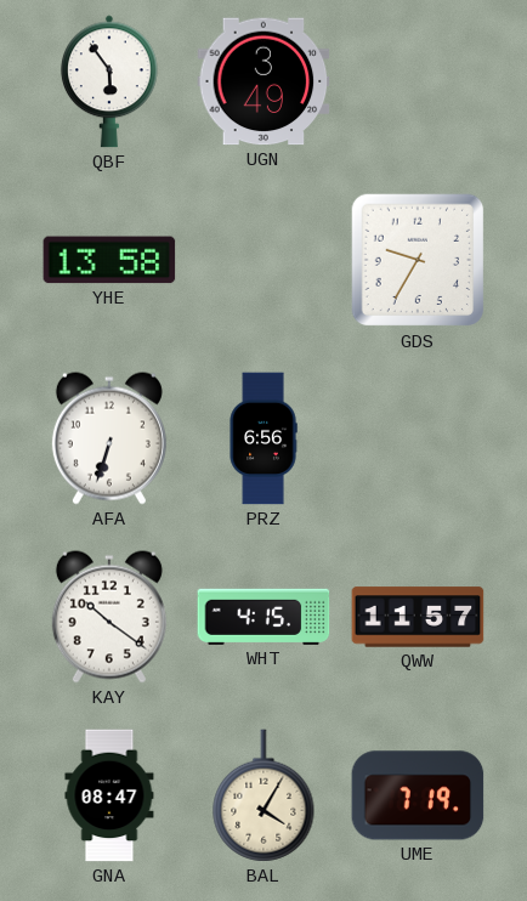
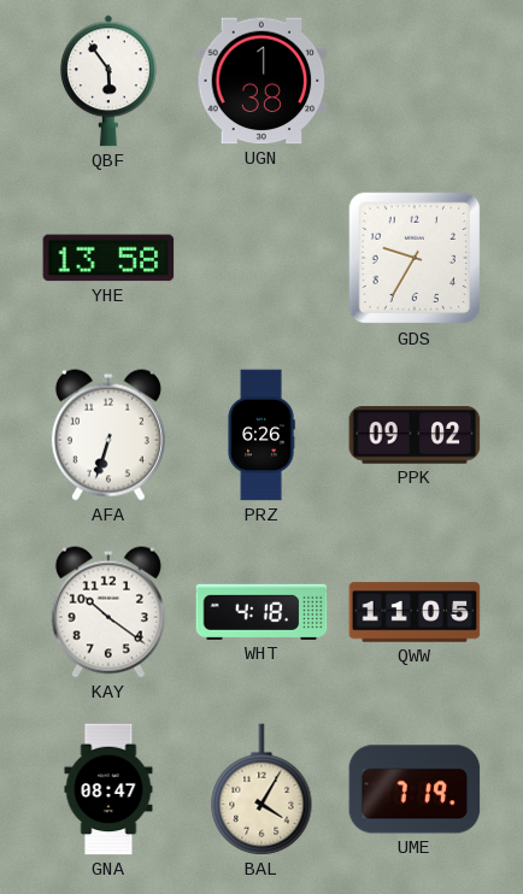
UGN: 3:49 -> 1:38 (261, 81)
PRZ: 6:56 -> 6:26 (261, 435)
PPK: none -> 09:02 (415, 435)
WHT: 4:15 -> 4:18 (261, 612)
QWW: 11:57 -> 11:05 (415, 612)
